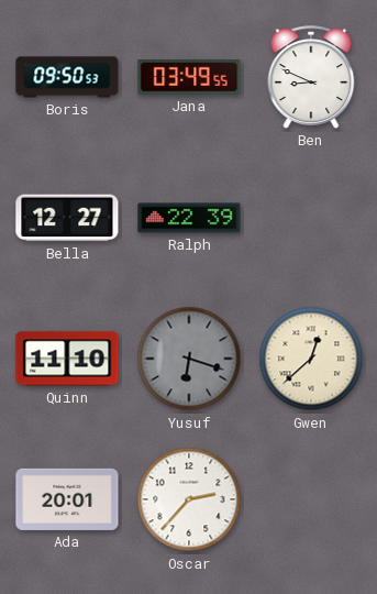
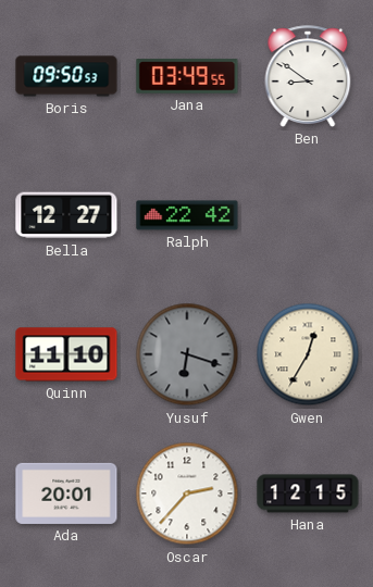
Ben: 8:49 -> 8:51 (308, 76)
Ralph: 22:39 -> 22:42 (187, 215)
Gwen: 12:38 -> 12:35 (308, 354)
Hana: none -> 12:15 (308, 494)
